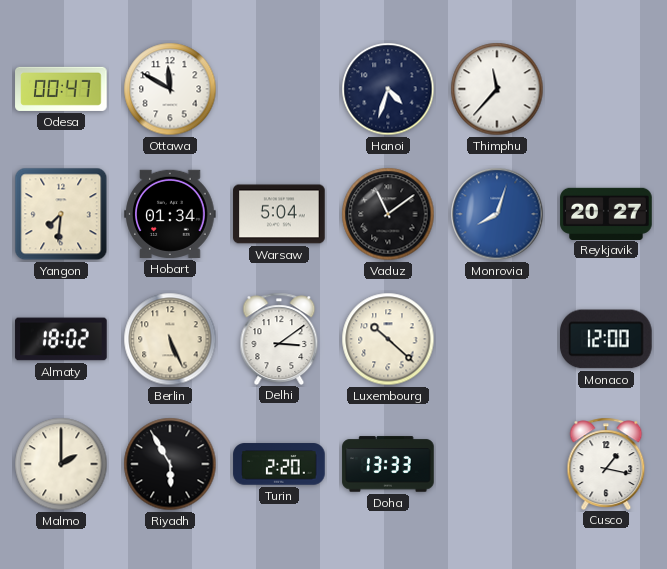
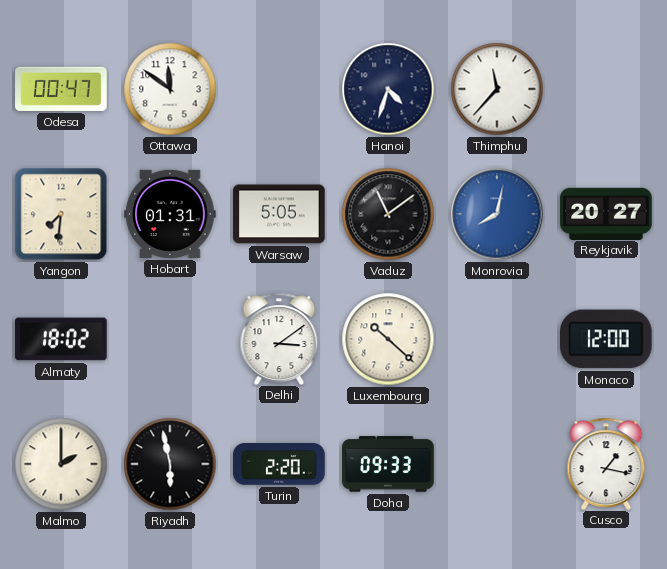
Ottawa: 11:50 -> 11:51 (170, 89)
Hobart: 01:34 -> 01:31 (170, 214)
Warsaw: 5:04 -> 5:05 (279, 214)
Monrovia: 8:03 -> 8:02 (497, 214)
Berlin: 5:26 -> none (170, 339)
Riyadh: 5:55 -> 5:58 (170, 464)
Doha: 13:33 -> 09:33 (388, 464)
